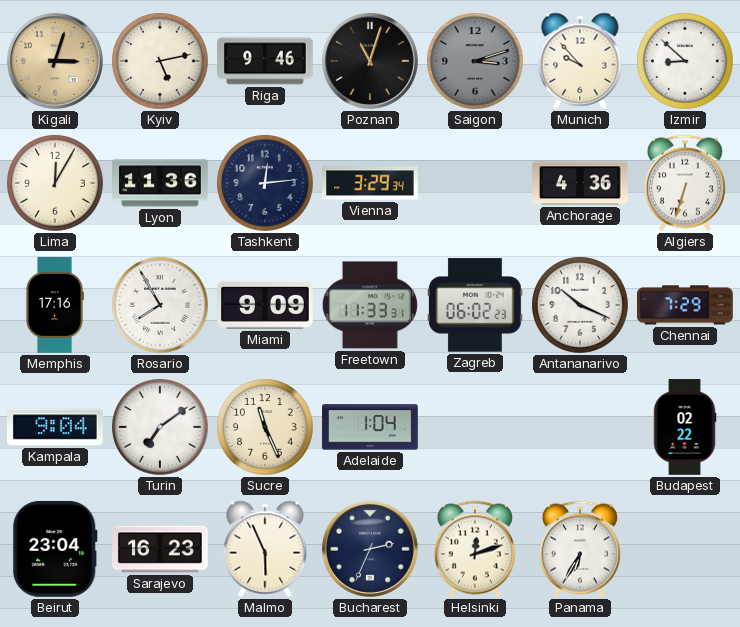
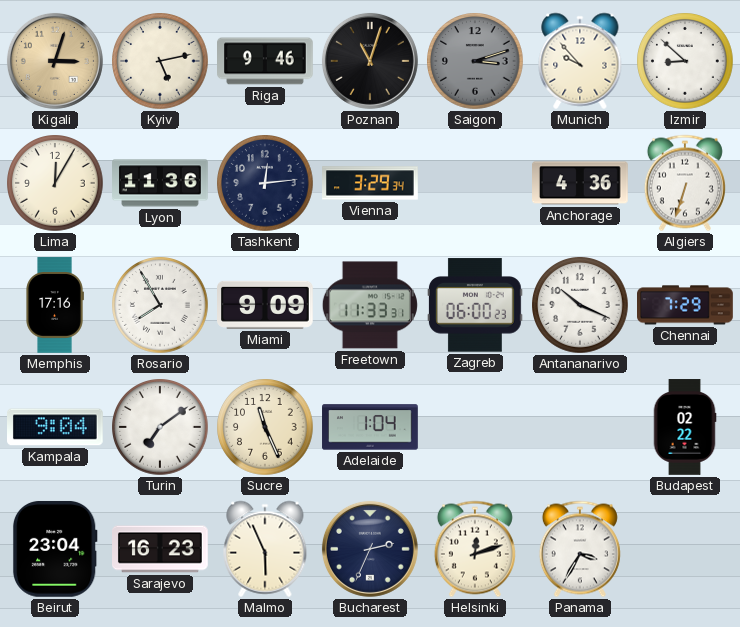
Zagreb: 06:02 -> 06:00 (476, 305)
Panama: 6:35 -> 3:35 (580, 549)
